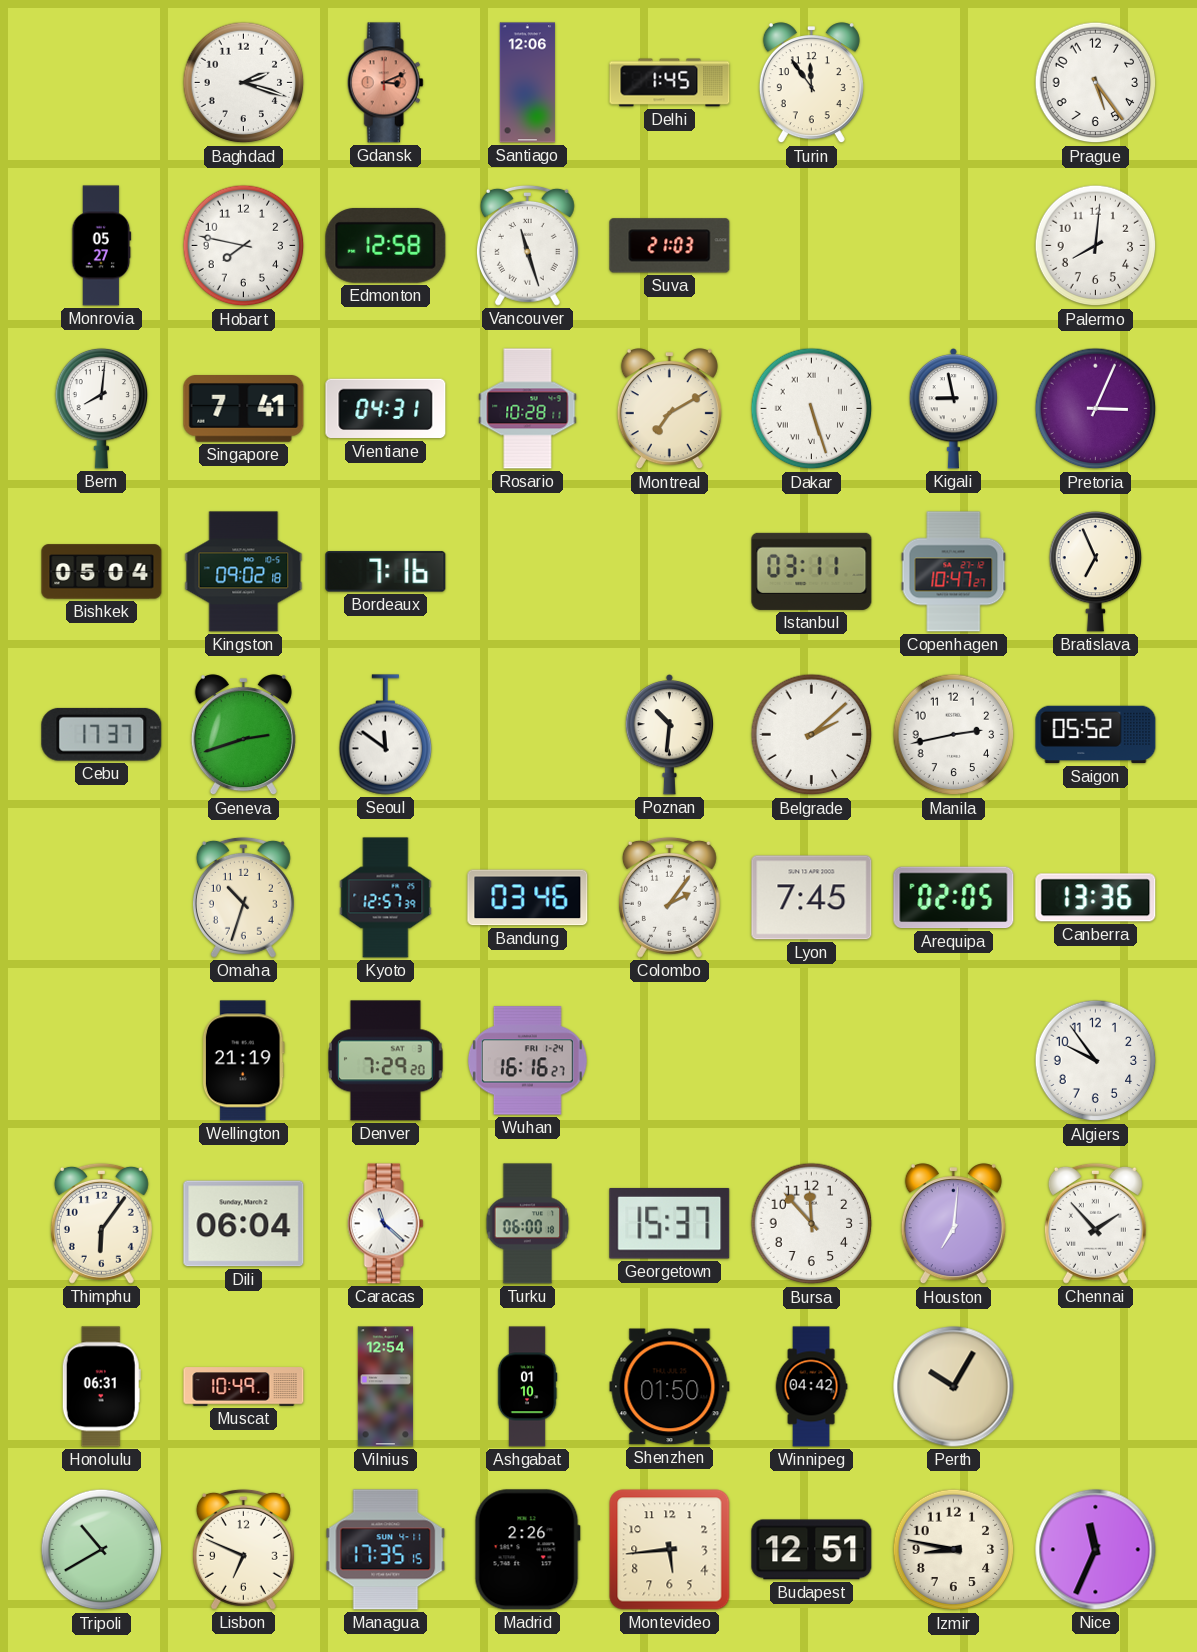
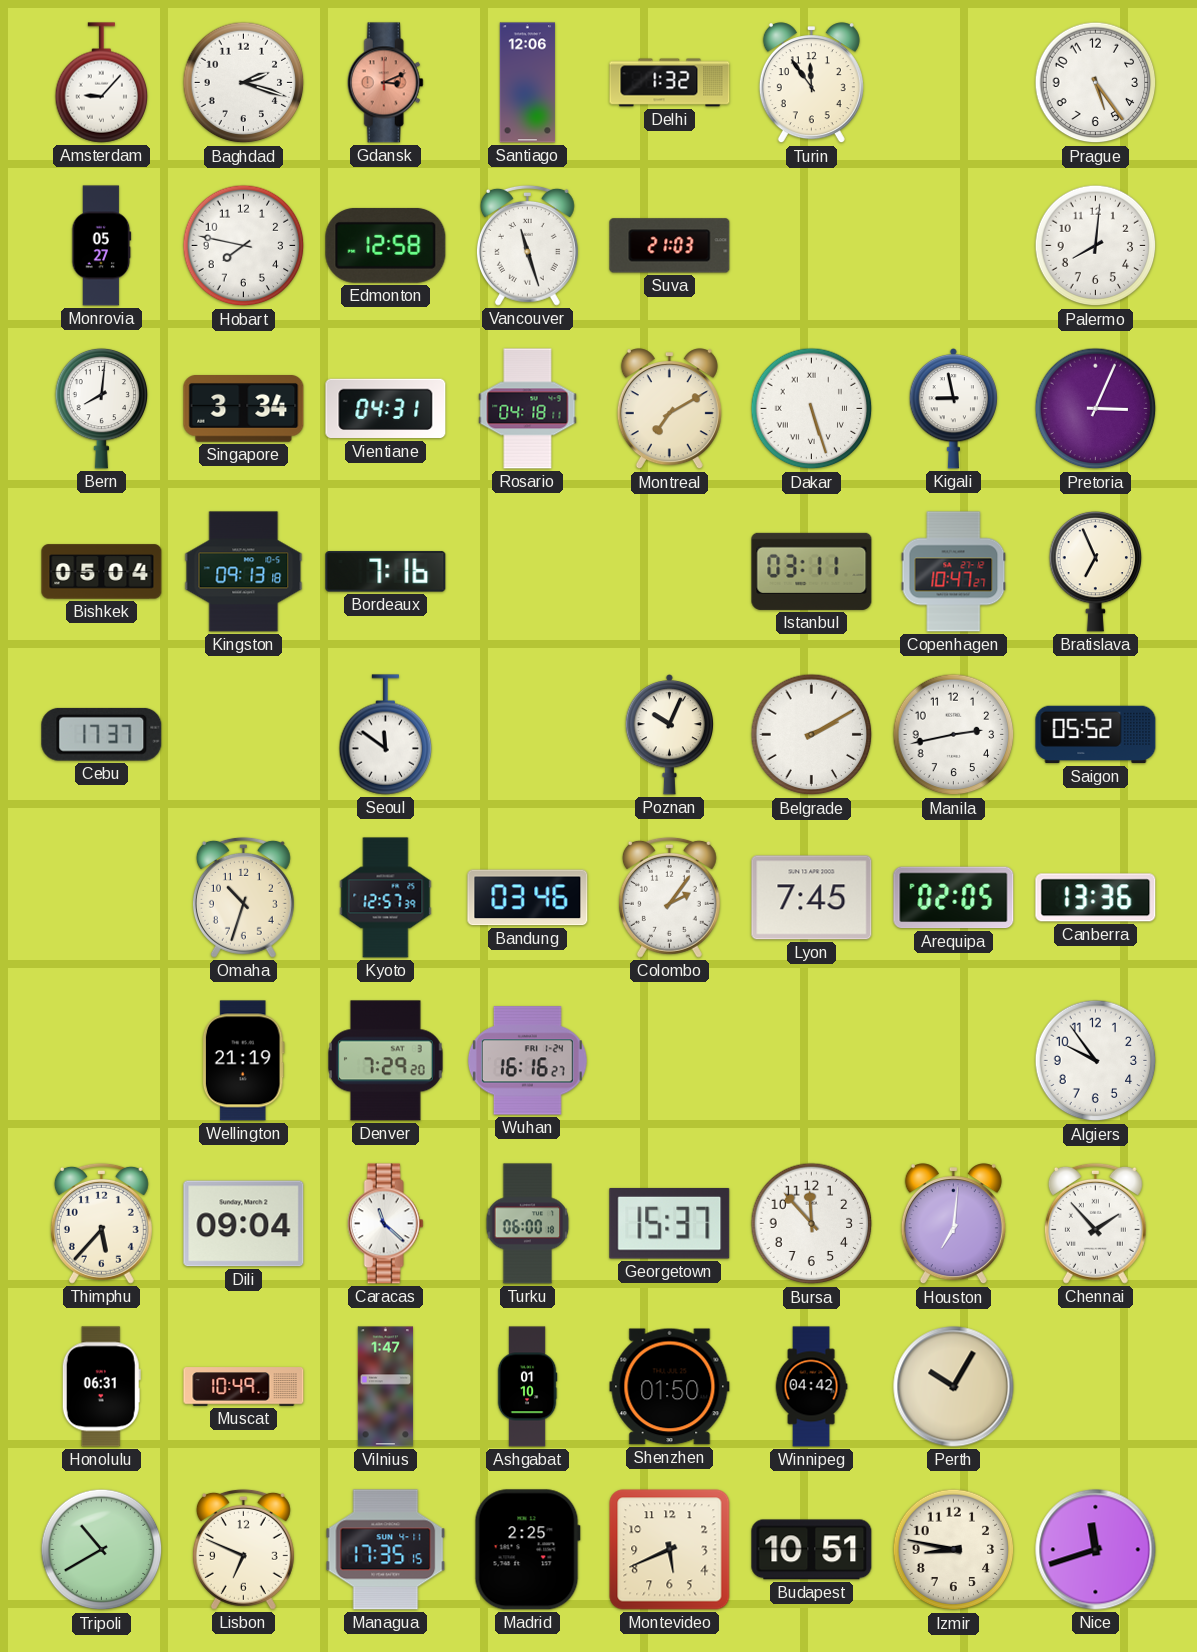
Amsterdam: none -> 9:07 (102, 83)
Delhi: 1:45 -> 1:32 (670, 83)
Singapore: 7:41 -> 3:34 (244, 409)
Rosario: 10:28 -> 04:18 (528, 409)
Kingston: 09:02 -> 09:13 (244, 572)
Geneva: 2:42 -> none (243, 735)
Poznan: 10:31 -> 10:04 (670, 735)
Belgrade: 2:08 -> 2:10 (812, 735)
Thimphu: 6:06 -> 5:37 (101, 1223)
Dili: 06:04 -> 09:04 (244, 1224)
Vilnius: 12:54 -> 1:47 (386, 1387)
Madrid: 2:26 -> 2:25 (527, 1550)
Montevideo: 5:44 -> 5:41 (670, 1550)
Budapest: 12:51 -> 10:51 (812, 1550)
Nice: 11:34 -> 11:42 (1096, 1550)
